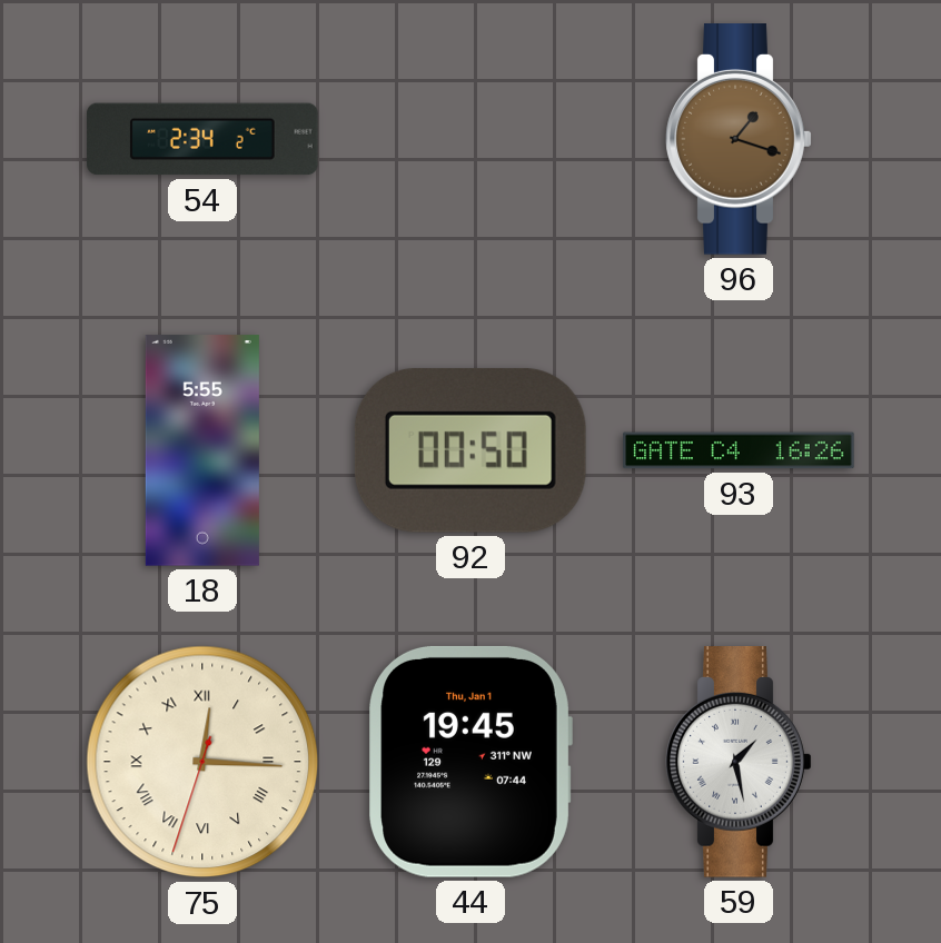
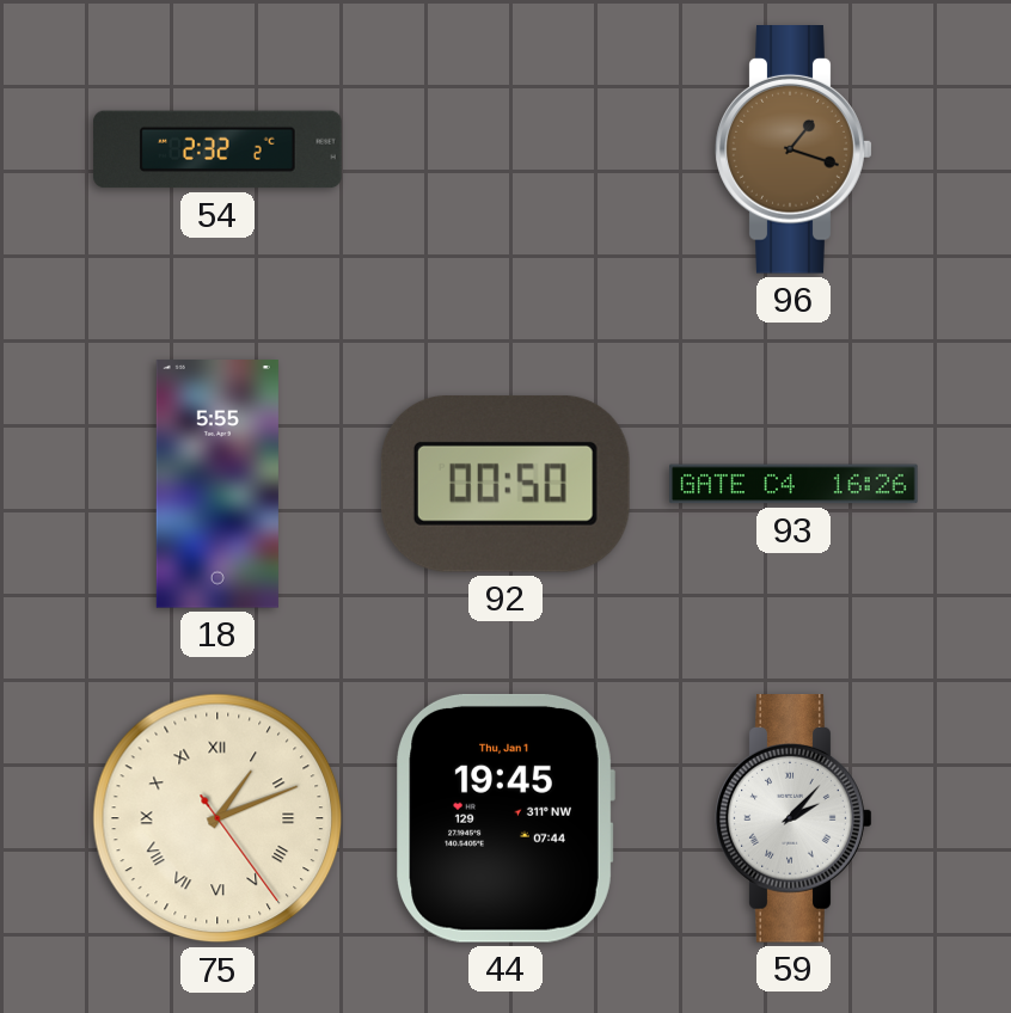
54: 2:34 -> 2:32 (217, 149)
75: 12:15 -> 1:11 (217, 818)
59: 1:28 -> 2:07 (794, 819)
